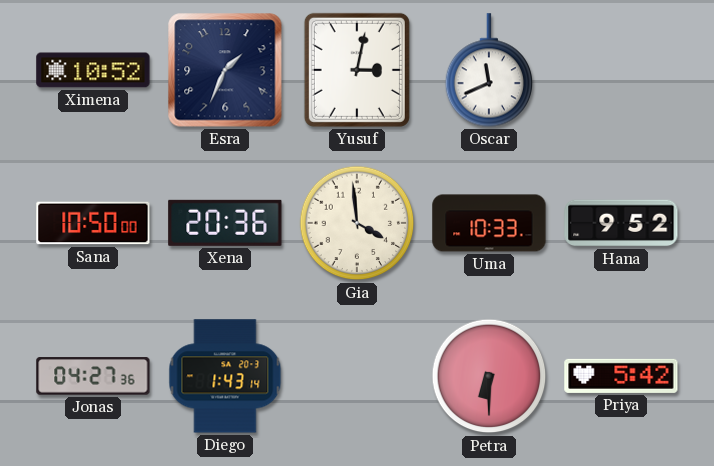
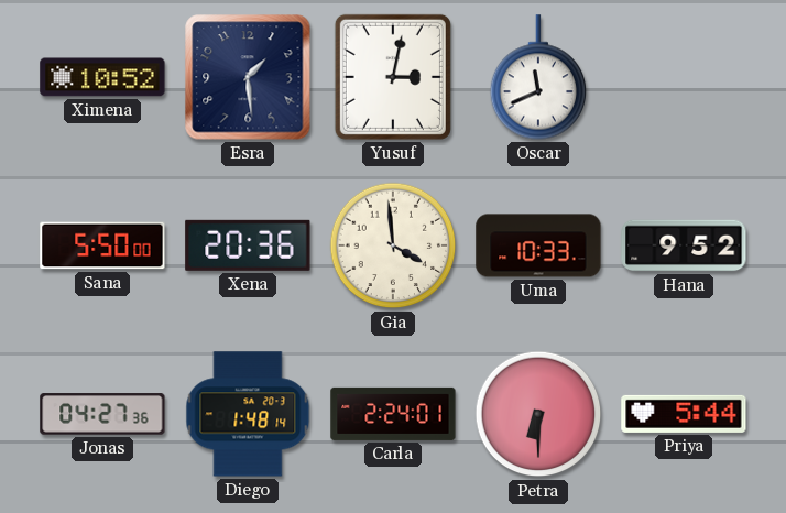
Esra: 1:34 -> 1:29 (248, 77)
Sana: 10:50 -> 5:50 (102, 245)
Diego: 1:43 -> 1:48 (248, 414)
Carla: none -> 2:24 (393, 414)
Priya: 5:42 -> 5:44 (684, 414)
